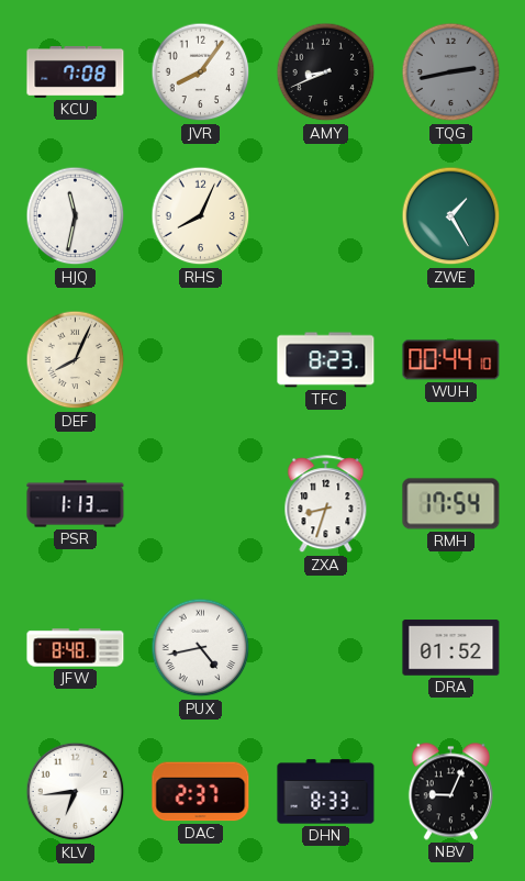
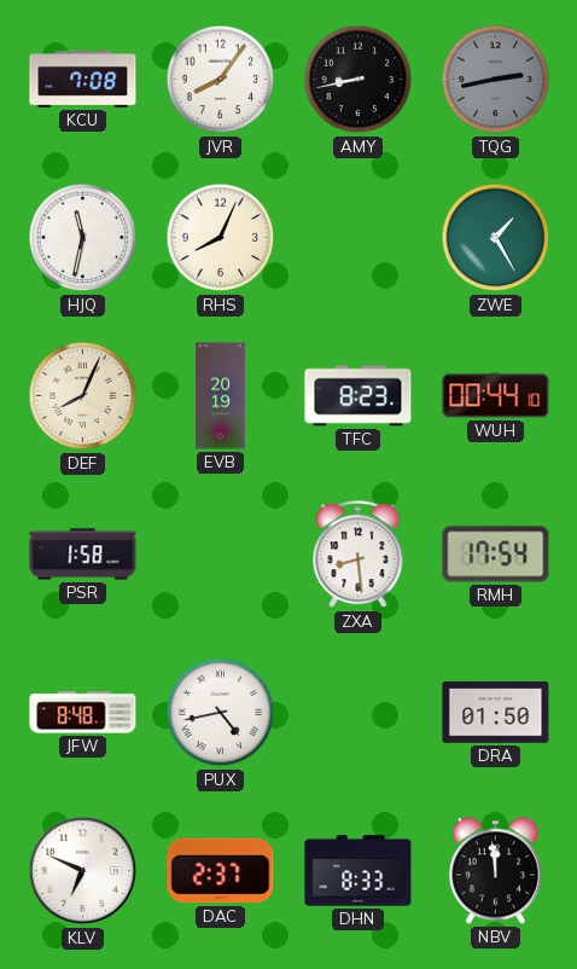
AMY: 8:41 -> 8:43 (359, 80)
EVB: none -> 20:19 (221, 396)
PSR: 1:13 -> 1:58 (83, 555)
ZXA: 8:33 -> 8:29 (359, 555)
DRA: 01:52 -> 01:50 (496, 713)
KLV: 6:44 -> 6:49 (83, 871)
NBV: 9:04 -> 11:59 (495, 871)
